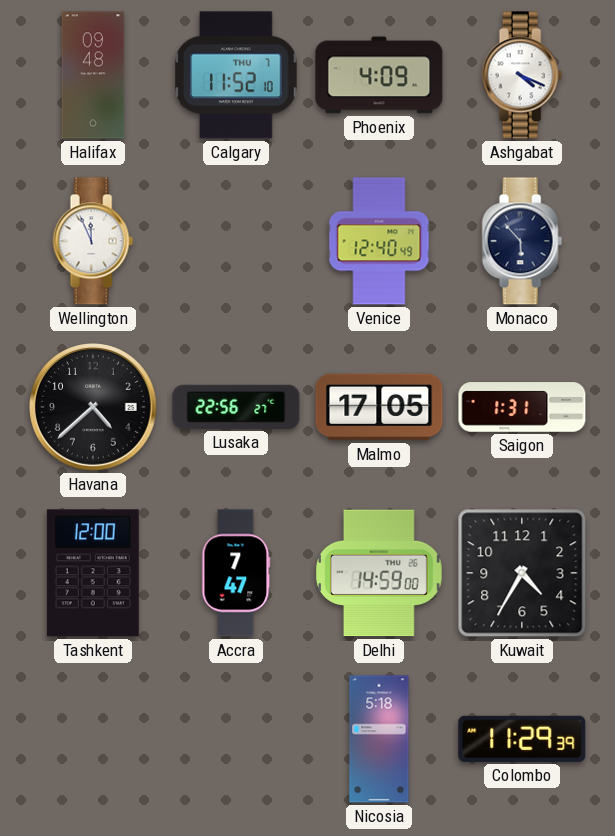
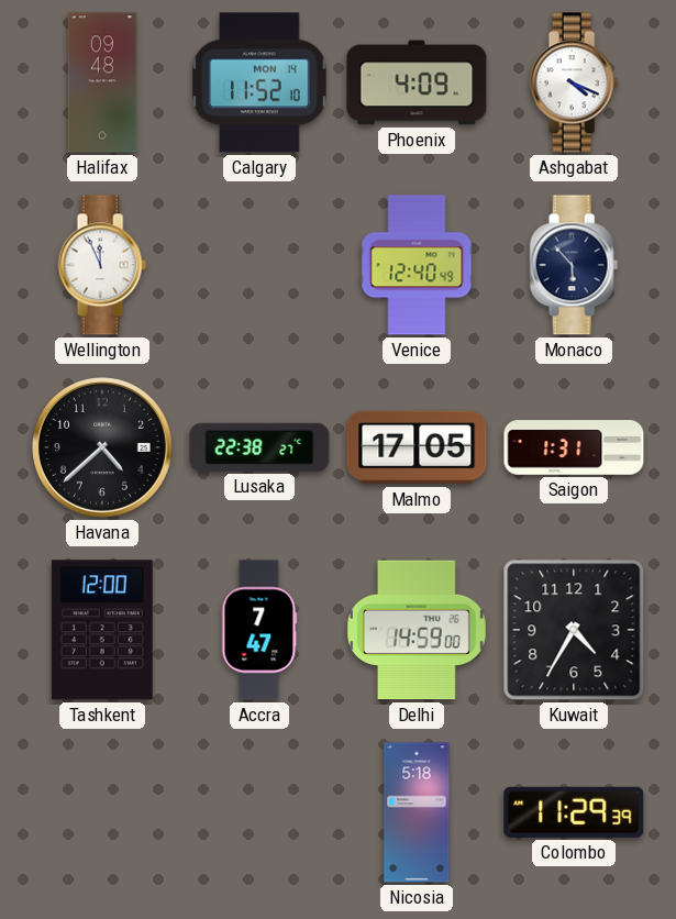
Calgary date: THU 7 -> MON 14 (259, 82)
Lusaka: 22:56 -> 22:38 (259, 447)
